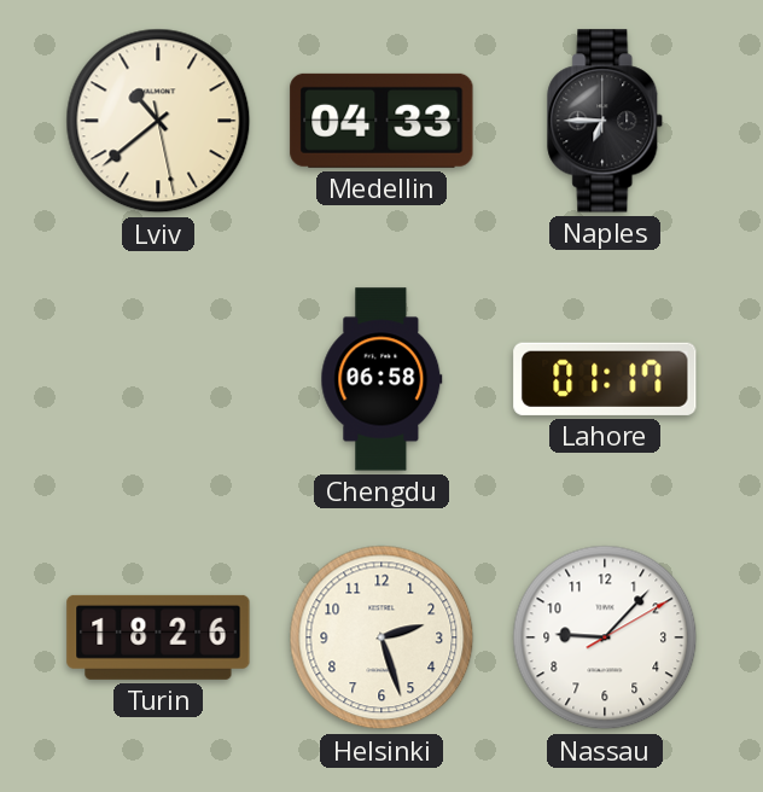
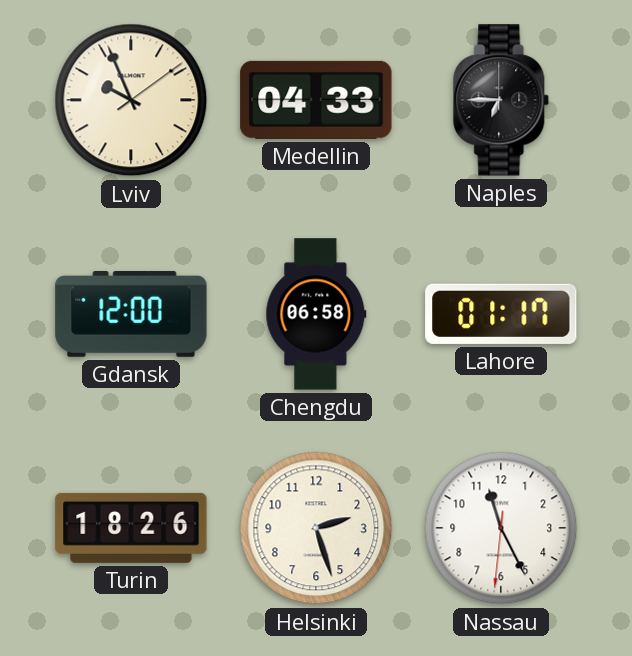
Lviv: 10:38 -> 9:56 (131, 100)
Gdansk: none -> 12:00 (131, 315)
Nassau: 9:07 -> 11:25 (501, 528)
